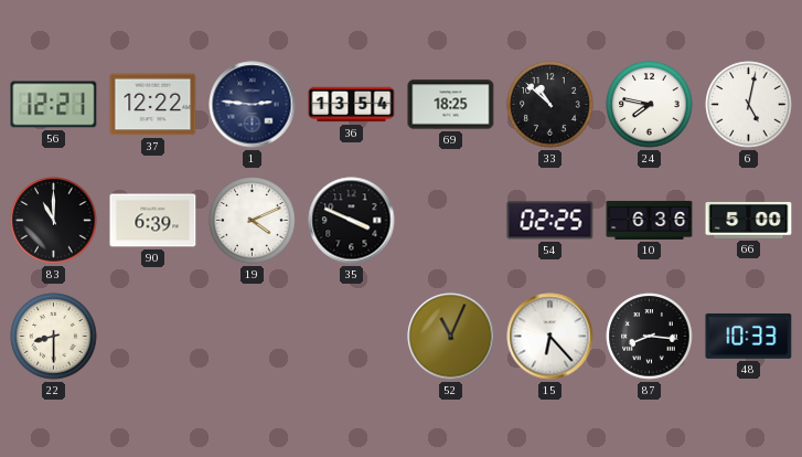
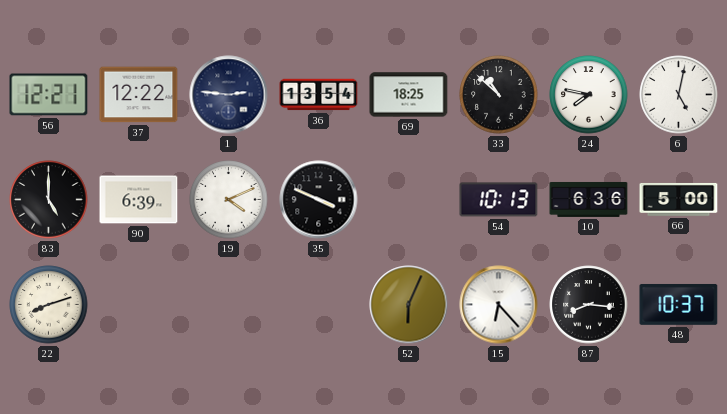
83: 11:00 -> 5:00 (49, 200)
54: 02:25 -> 10:13 (499, 200)
22: 8:30 -> 8:12 (49, 305)
52: 11:04 -> 6:04 (409, 305)
48: 10:33 -> 10:37 (679, 304)
